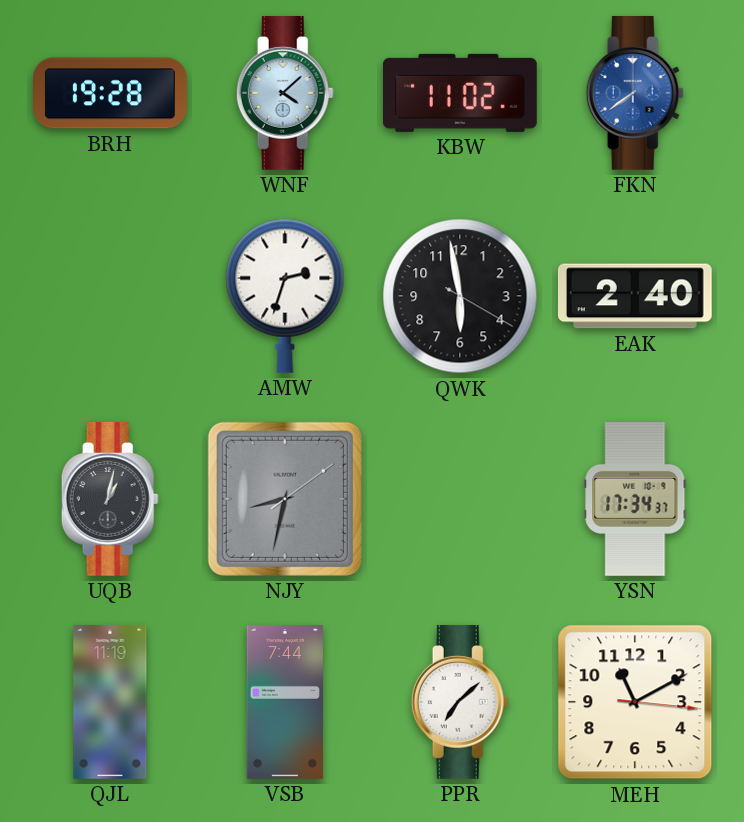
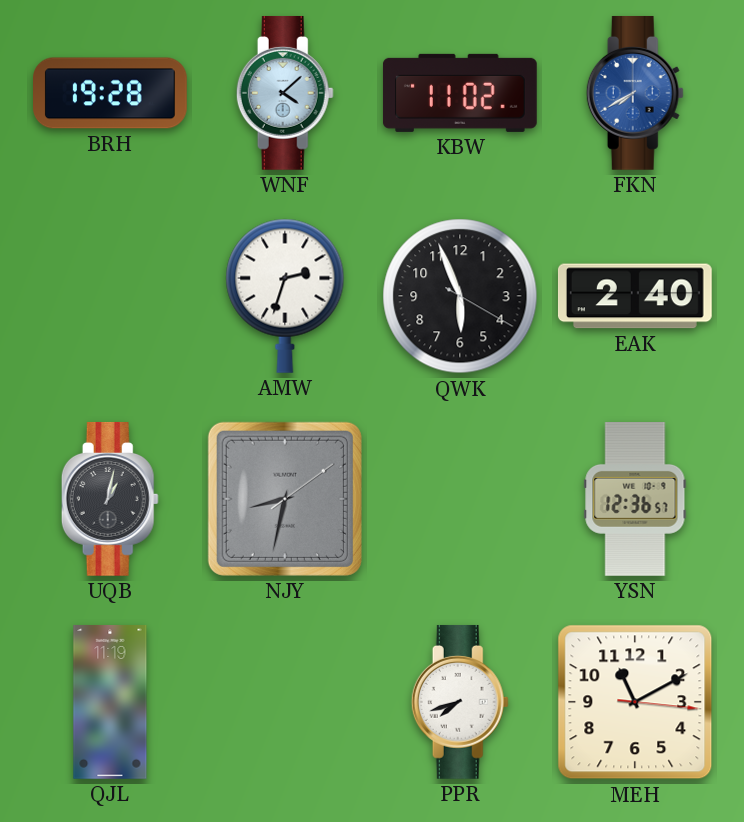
FKN: 7:39 -> 7:40 (635, 93)
QWK: 5:58 -> 5:56 (460, 296)
YSN: 17:34 -> 12:36 (635, 500)
VSB: 7:44 -> none (285, 703)
PPR: 7:08 -> 7:42 (460, 702)
